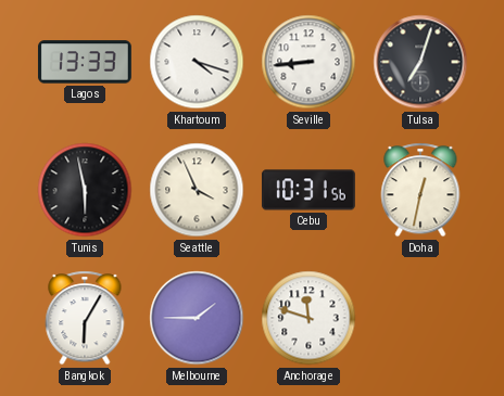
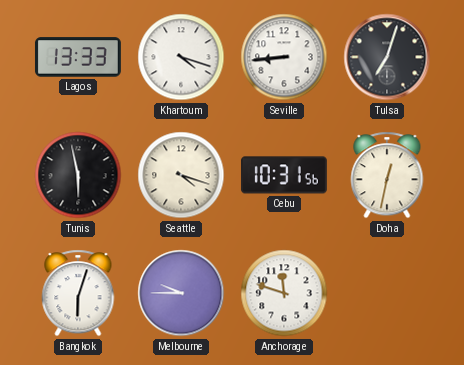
Seattle: 3:56 -> 4:18 (181, 175)
Bangkok: 6:05 -> 6:03 (78, 293)
Melbourne: 1:45 -> 9:45 (181, 293)
